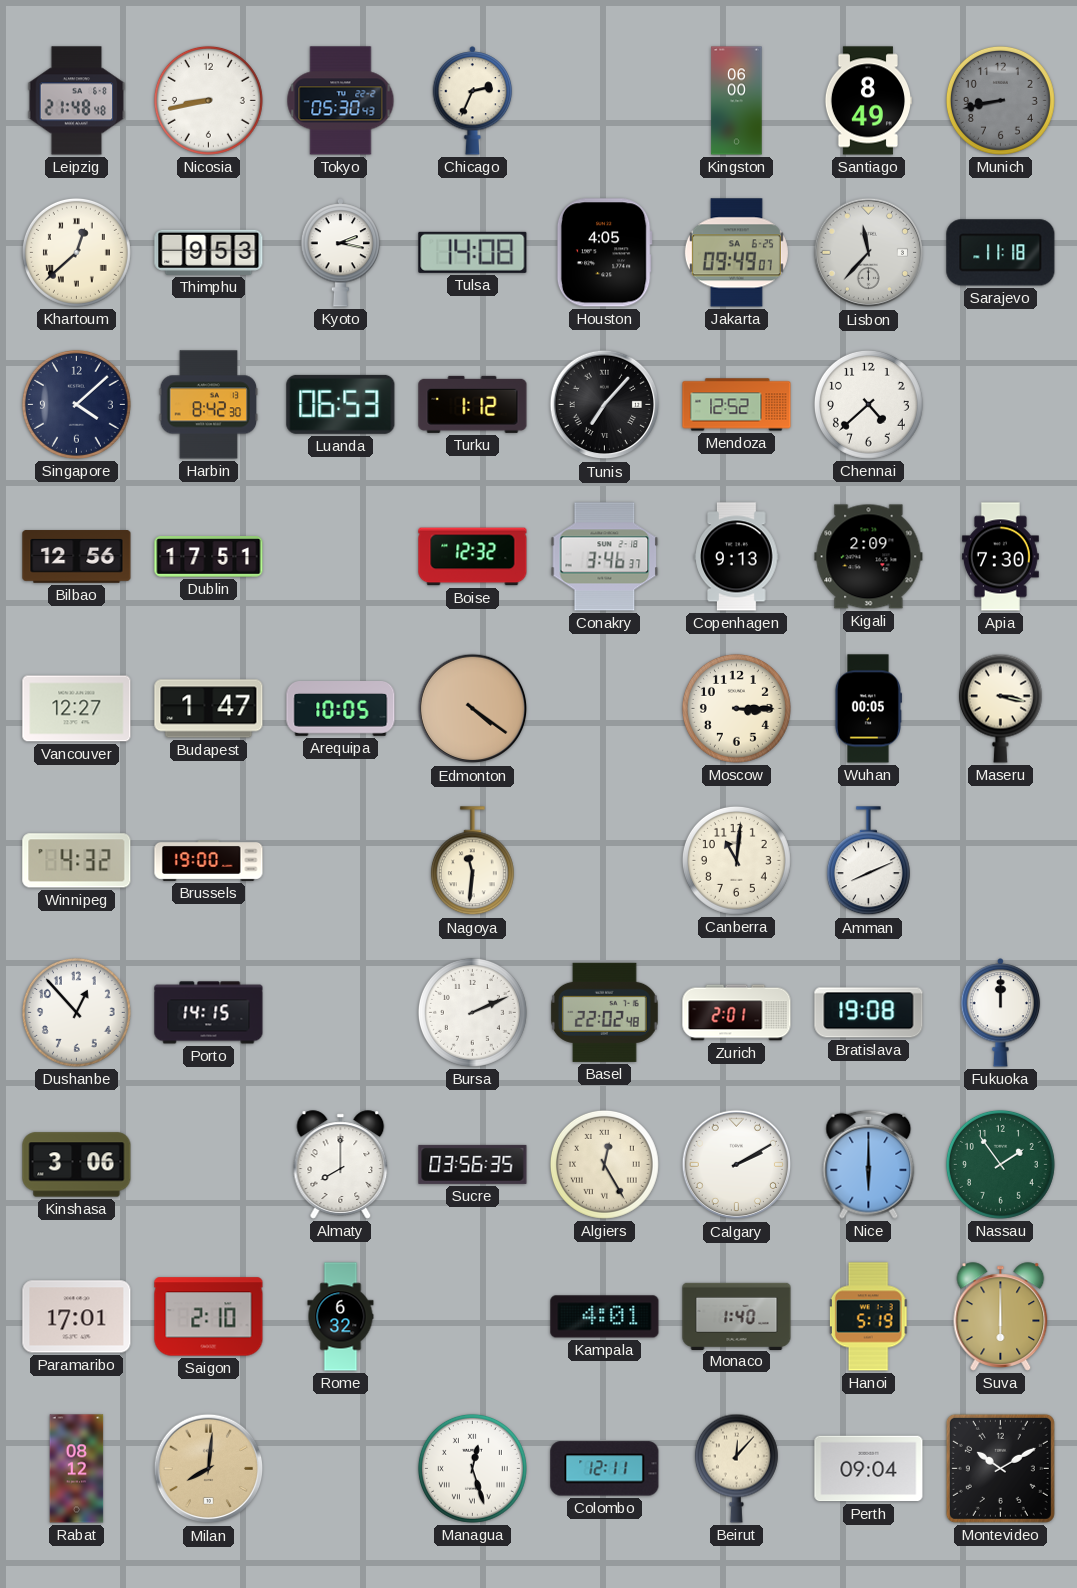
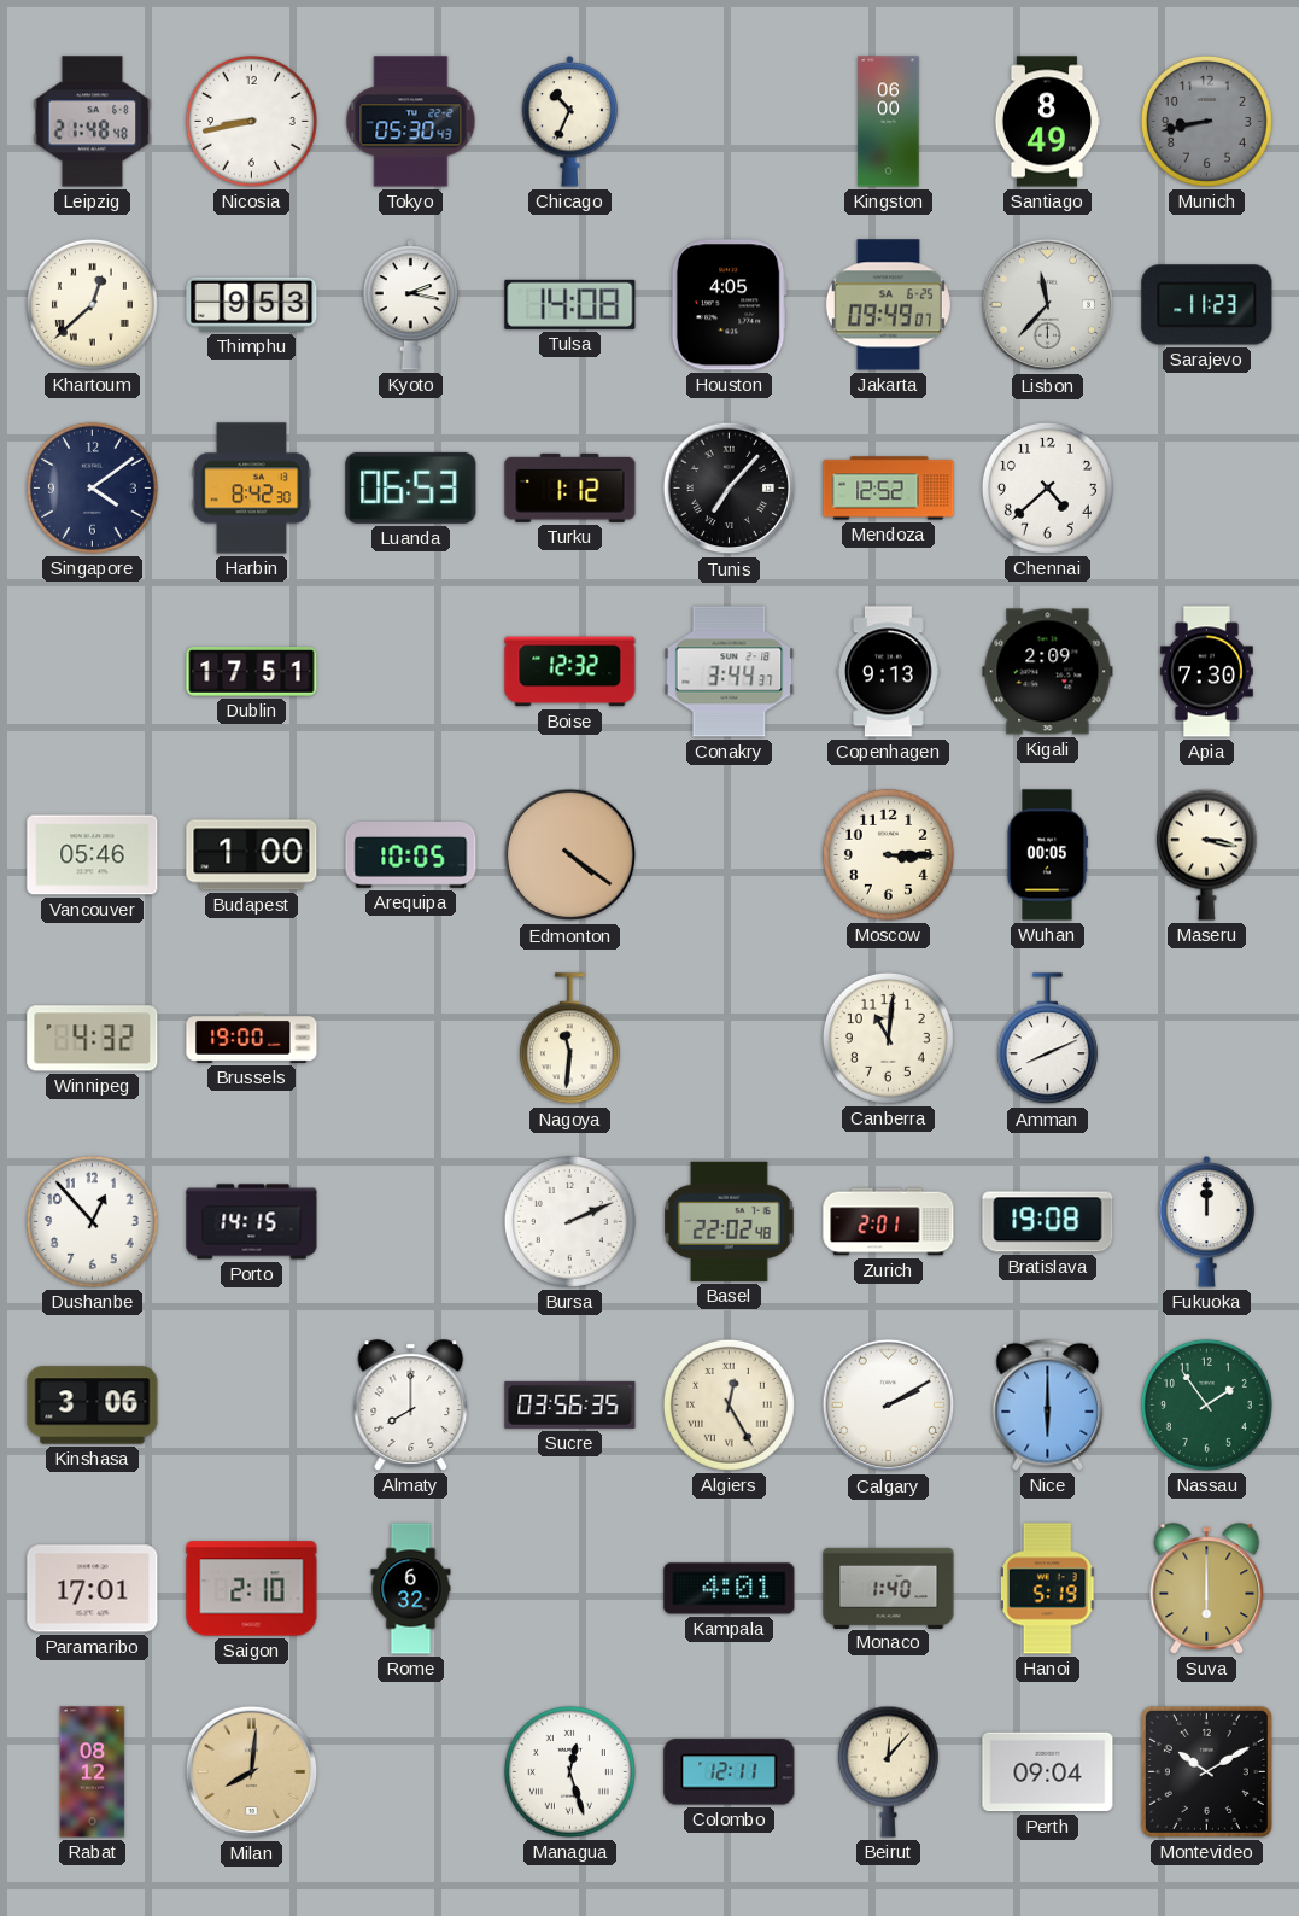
Chicago: 2:34 -> 10:34 (570, 122)
Sarajevo: 11:18 -> 11:23 (1207, 305)
Singapore: 4:08 -> 4:09 (92, 487)
Bilbao: 12:56 -> none (77, 557)
Conakry: 3:46 -> 3:44 (730, 672)
Vancouver: 12:27 -> 05:46 (93, 855)
Budapest: 1:47 -> 1:00 (252, 855)
